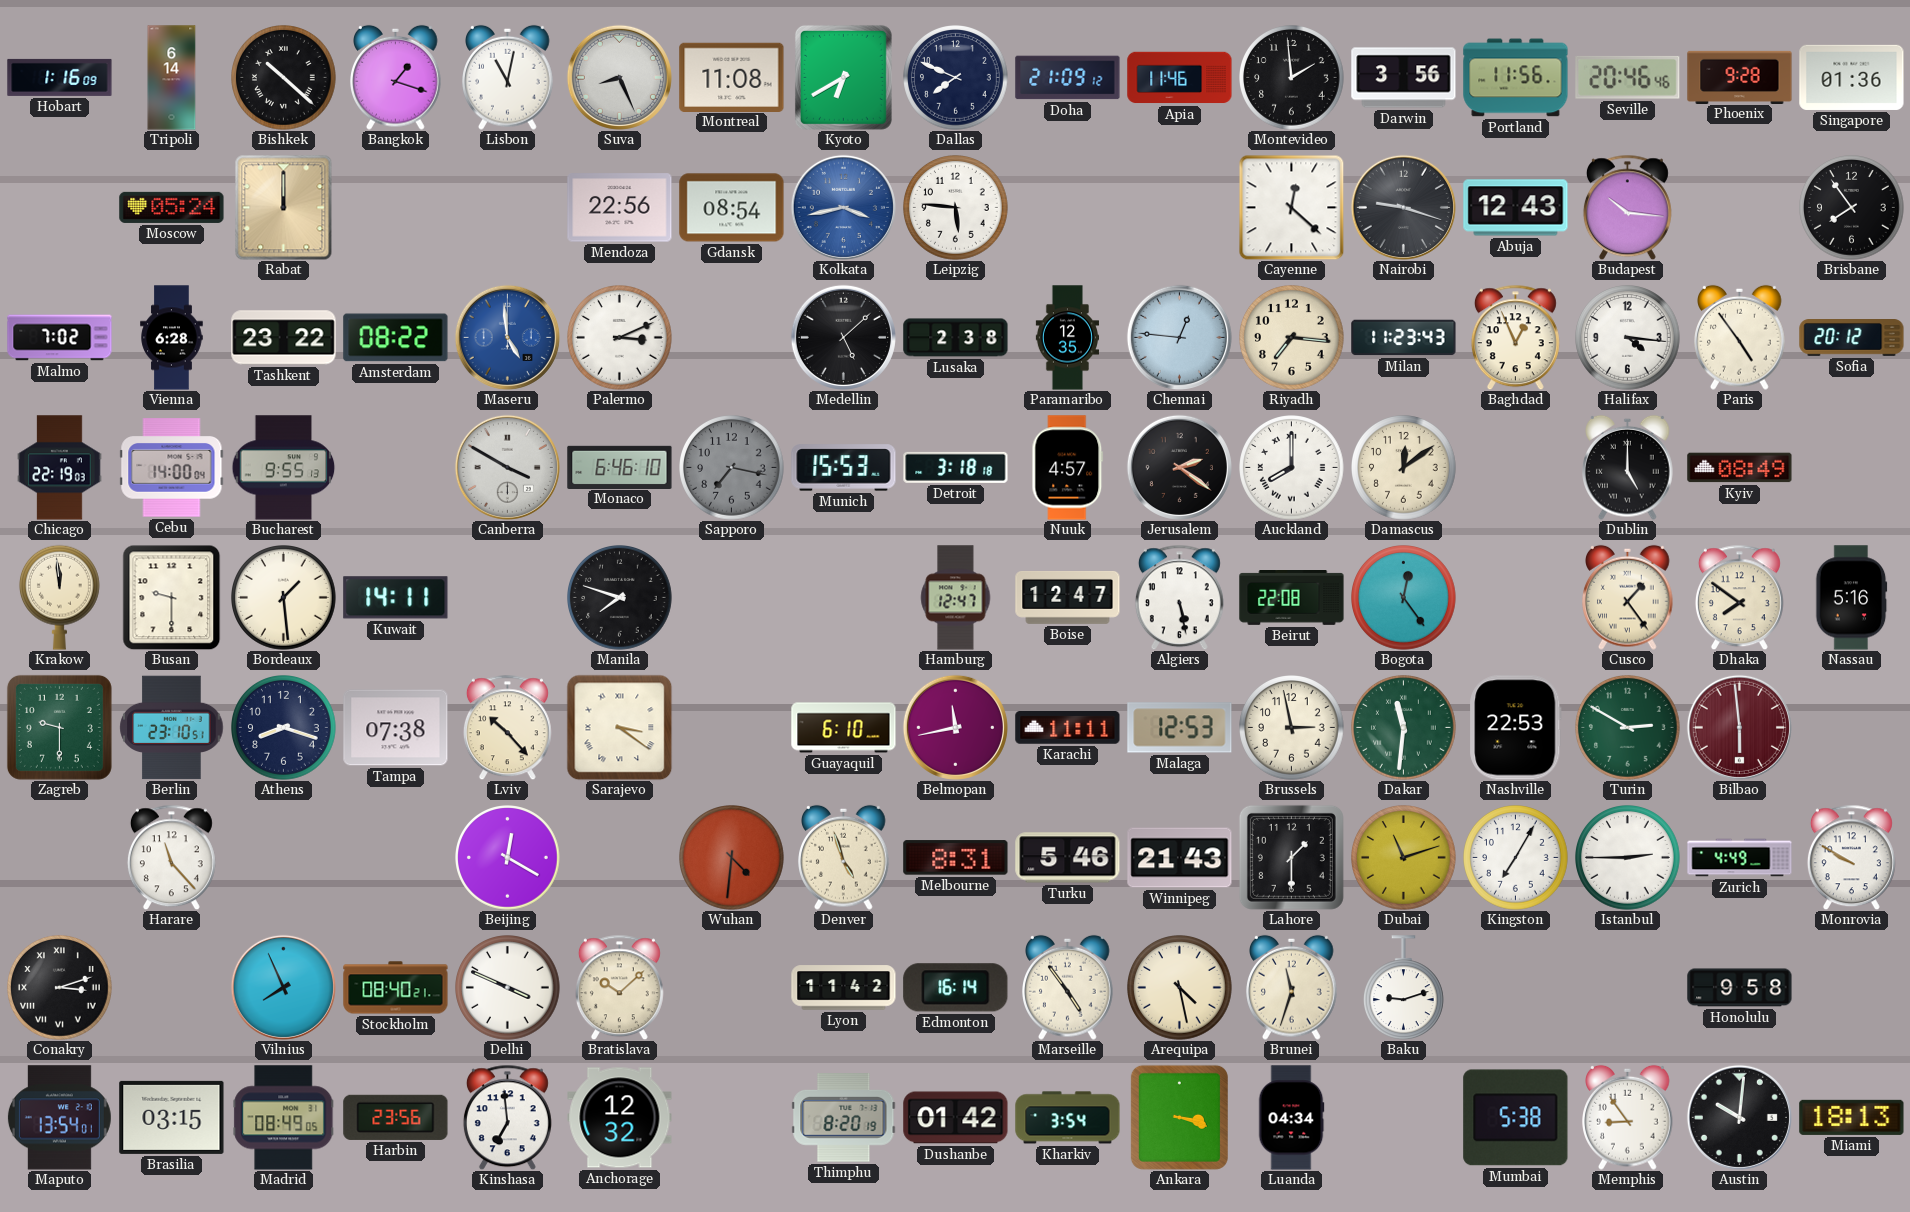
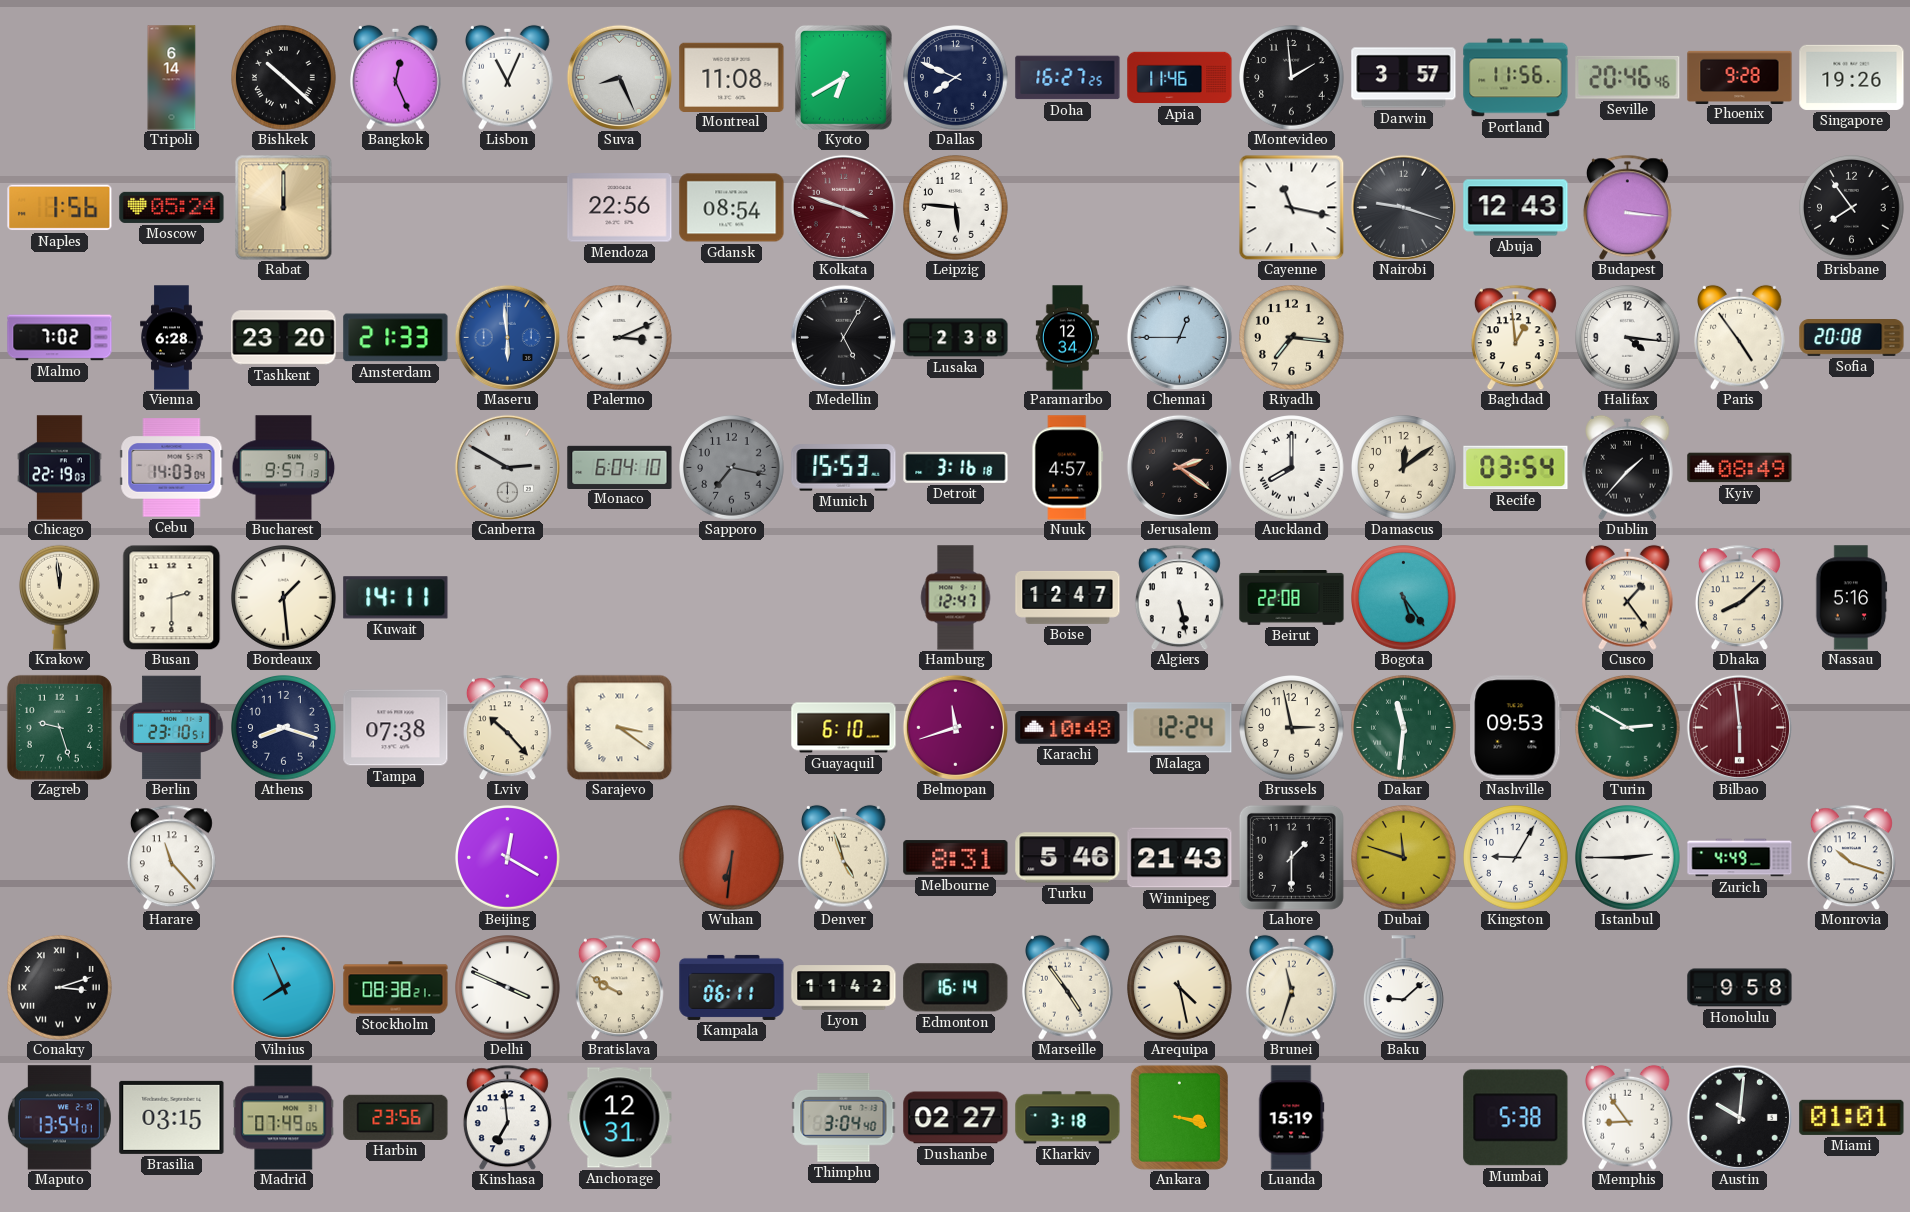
Hobart: 1:16 -> none (60, 77)
Bangkok: 1:18 -> 12:26 (396, 77)
Lisbon: 11:02 -> 11:04 (508, 77)
Doha: 21:09 -> 16:27 (1068, 78)
Darwin: 3:56 -> 3:57 (1404, 78)
Singapore: 01:36 -> 19:26 (1852, 77)
Naples: none -> 1:56 (60, 208)
Kolkata: 3:43 -> 3:48 (843, 207)
Kolkata dial: blue -> burgundy (843, 207)
Cayenne: 12:22 -> 11:17 (1291, 207)
Budapest: 10:16 -> 3:16 (1627, 207)
Tashkent: 23:22 -> 23:20 (284, 338)
Amsterdam: 08:22 -> 21:33 (396, 338)
Maseru: 4:59 -> 5:59 (507, 337)
Medellin: 5:08 -> 5:05 (843, 337)
Paramaribo: 12:35 -> 12:34 (1067, 338)
Chennai: 12:46 -> 12:45 (1179, 337)
Milan: 11:23 -> none (1404, 338)
Baghdad: 12:56 -> 12:59 (1515, 337)
Sofia: 20:12 -> 20:08 (1852, 338)
Cebu: 14:00 -> 14:03 (172, 468)
Bucharest: 9:55 -> 9:57 (284, 468)
Canberra: 3:50 -> 2:50 (507, 467)
Monaco: 6:46 -> 6:04 (620, 467)
Detroit: 3:18 -> 3:16 (956, 467)
Recife: none -> 03:54 (1516, 468)
Dublin: 5:00 -> 1:37 (1628, 467)
Busan: 9:30 -> 2:30 (172, 597)
Manila: 7:48 -> none (620, 598)
Bogota: 12:24 -> 5:24 (1404, 598)
Dhaka: 7:51 -> 8:08 (1739, 597)
Zagreb: 9:30 -> 9:27 (59, 727)
Belmopan: 11:43 -> 11:42 (955, 727)
Karachi: 11:11 -> 10:48 (1068, 728)
Malaga: 12:53 -> 12:24 (1180, 728)
Nashville: 22:53 -> 09:53 (1516, 728)
Wuhan: 4:31 -> 6:31 (732, 858)
Dubai: 11:12 -> 11:48 (1404, 858)
Kingston: 7:05 -> 9:05 (1516, 858)
Monrovia: 9:50 -> 10:18 (1851, 857)
Stockholm: 08:40 -> 08:38 (396, 988)
Bratislava: 10:08 -> 9:50 (619, 987)
Kampala: none -> 06:11 (732, 987)
Baku: 9:12 -> 9:08 (1403, 988)
Madrid: 08:49 -> 07:49 (284, 1118)
Anchorage: 12:32 -> 12:31 (620, 1118)
Thimphu: 8:20 -> 3:04 (844, 1118)
Dushanbe: 01:42 -> 02:27 (956, 1118)
Kharkiv: 3:54 -> 3:18 (1068, 1118)
Luanda: 04:34 -> 15:19 (1291, 1118)
Miami: 18:13 -> 01:01 (1852, 1117)
